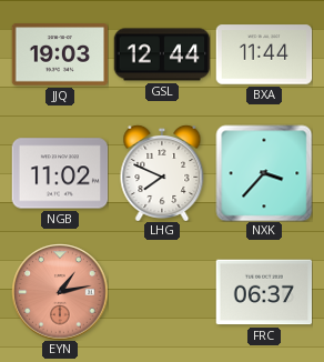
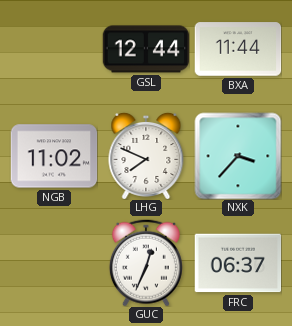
JJQ: 19:03 -> none (60, 54)
EYN: 1:13 -> none (60, 292)
GUC: none -> 12:34 (146, 263)
